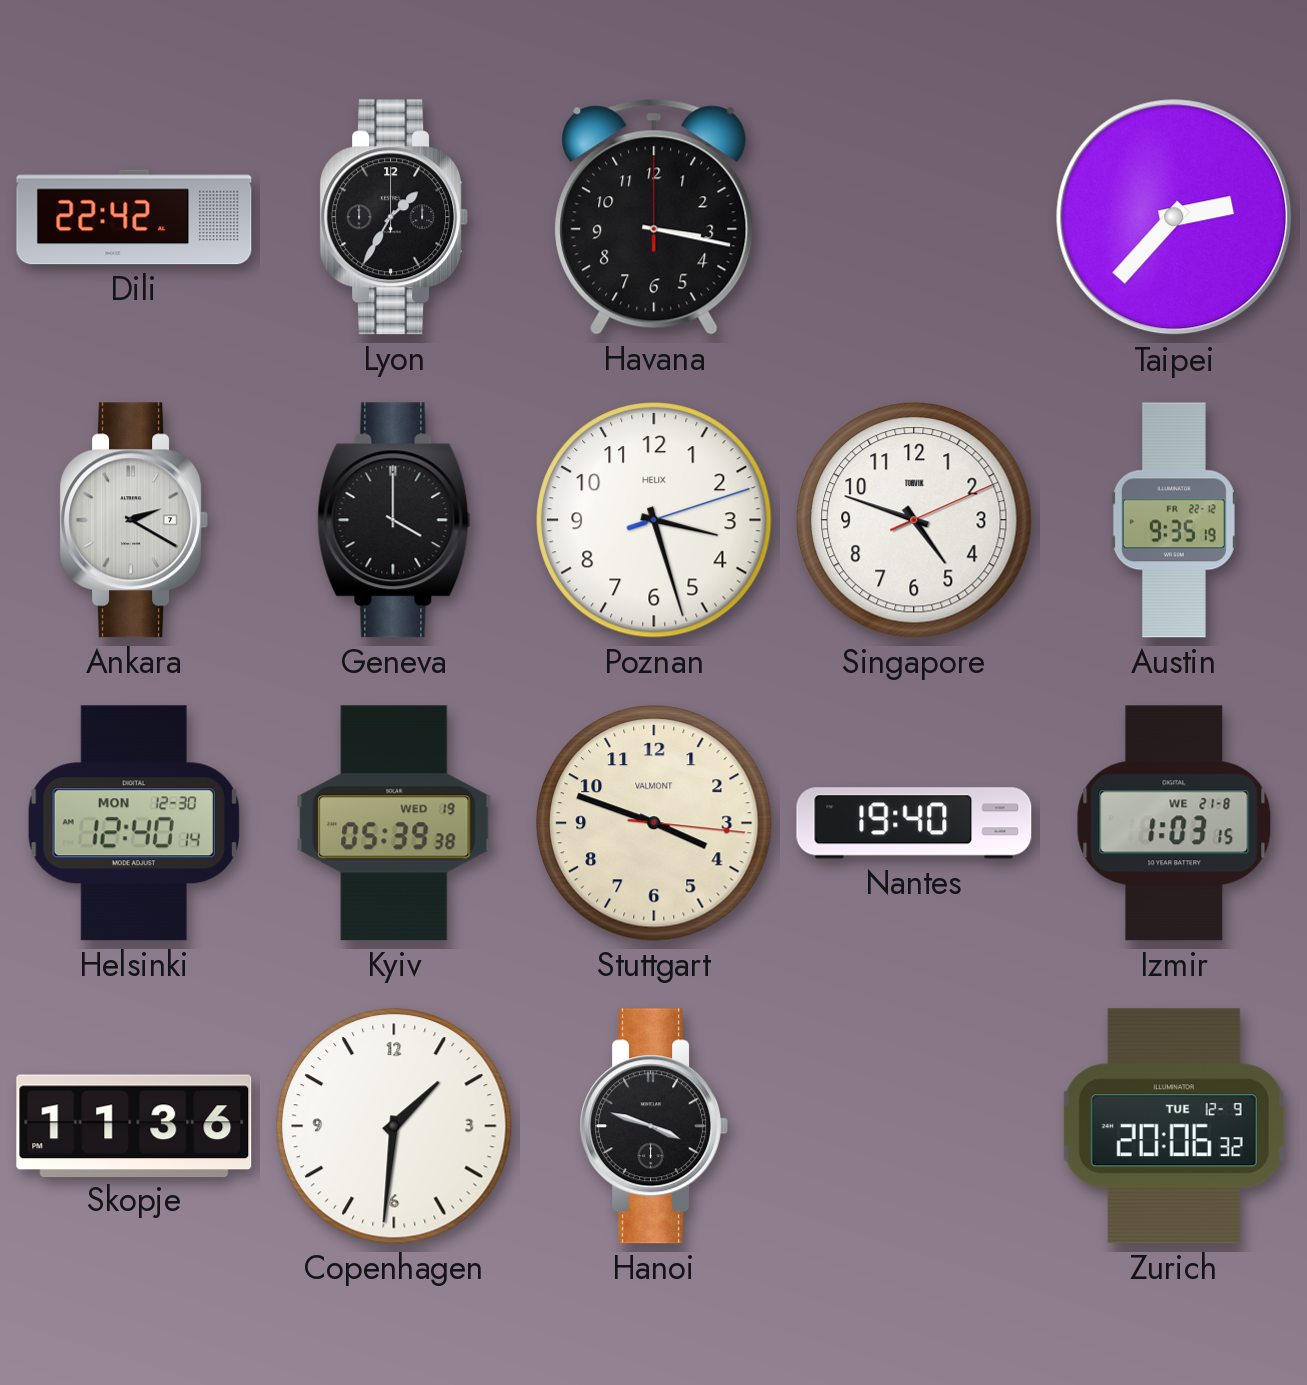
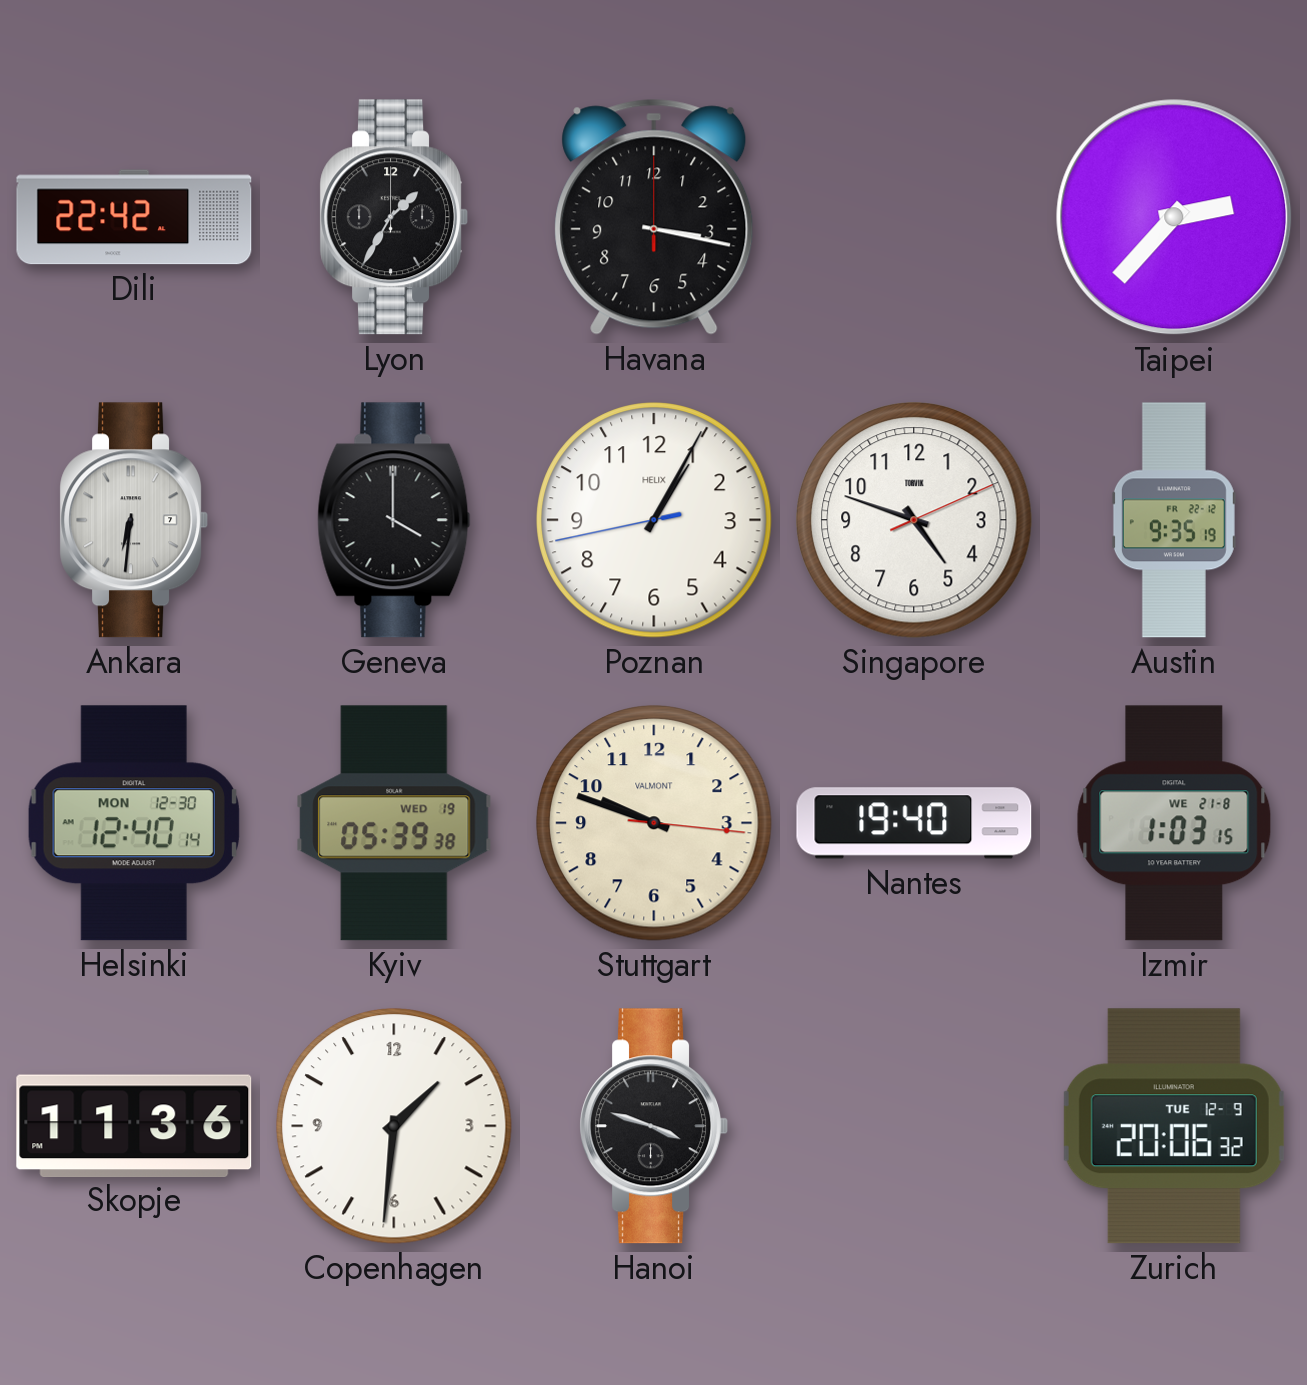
Ankara: 2:20 -> 6:31 (133, 520)
Poznan: 3:27 -> 1:04 (654, 520)
Stuttgart: 3:48 -> 9:48 (654, 823)
